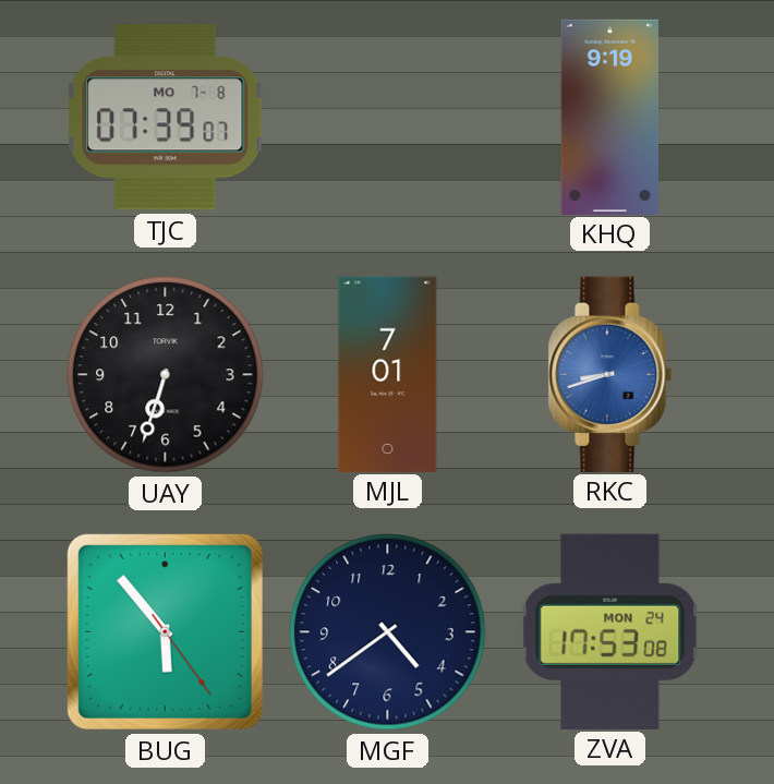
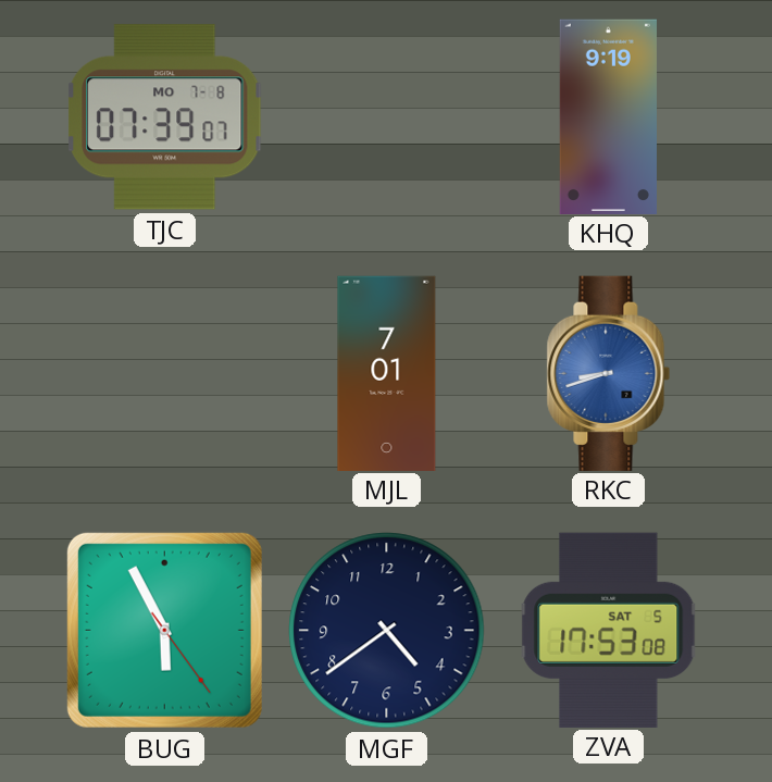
UAY: 6:33 -> none (166, 375)
BUG: 5:53 -> 5:55 (164, 630)
ZVA date: MON 24 -> SAT 5 (609, 630)
